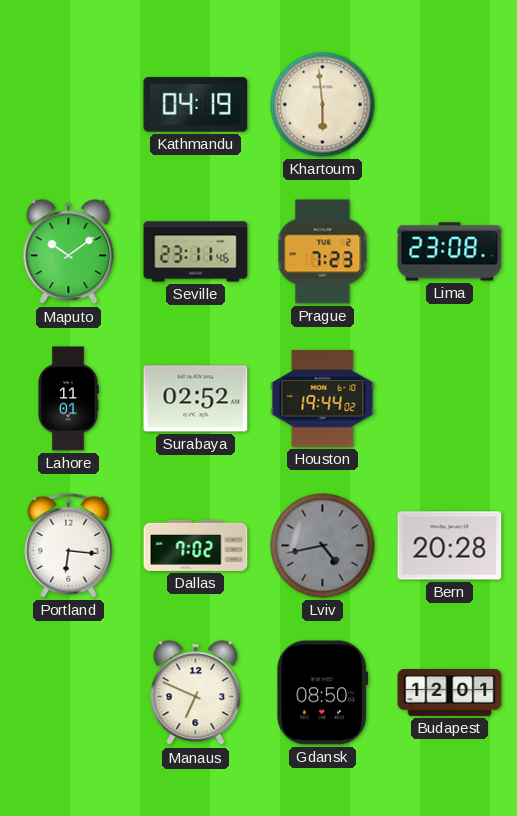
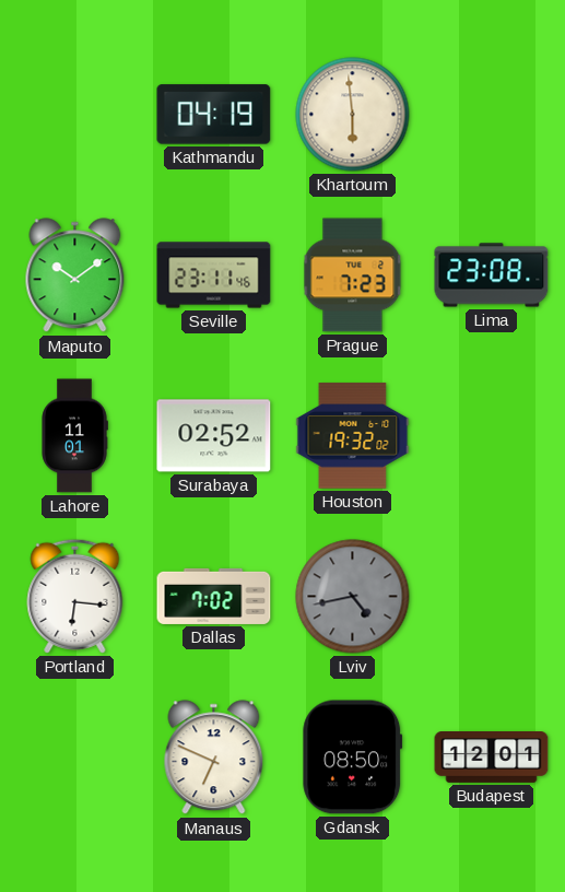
Houston: 19:44 -> 19:32 (353, 436)
Bern: 20:28 -> none (450, 546)
